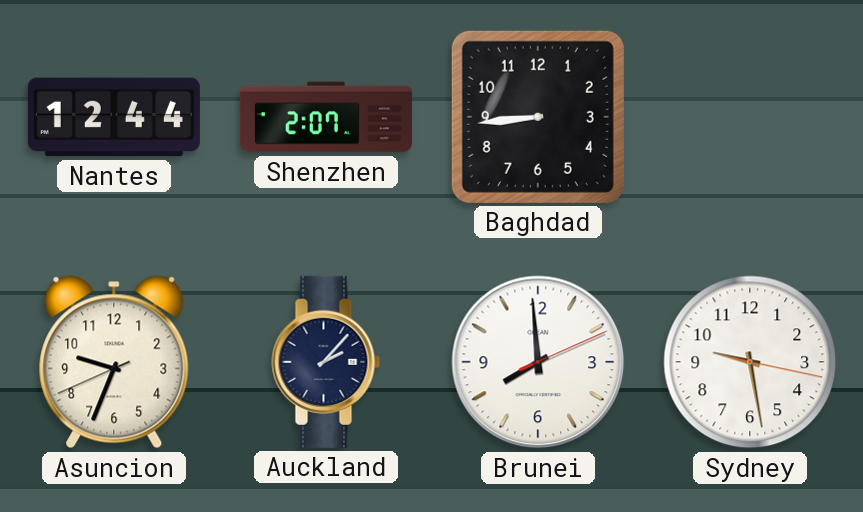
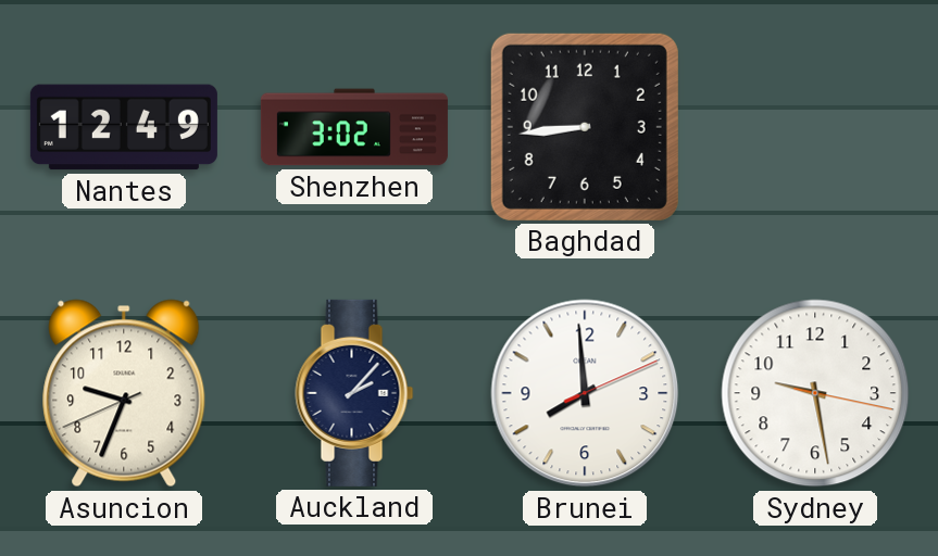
Nantes: 12:44 -> 12:49 (124, 127)
Shenzhen: 2:07 -> 3:02 (354, 127)
